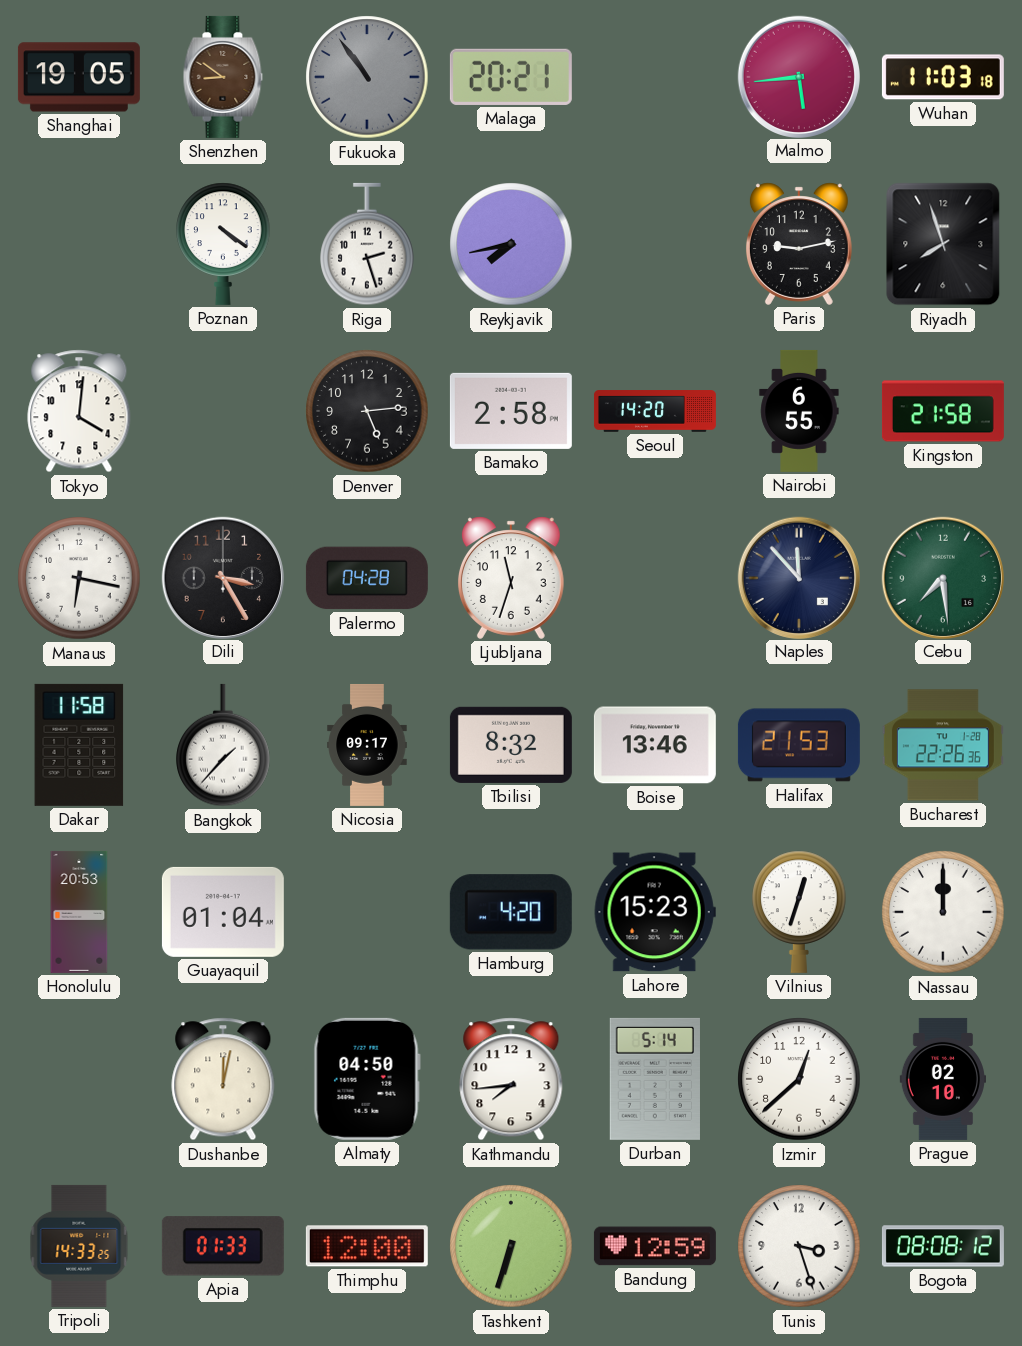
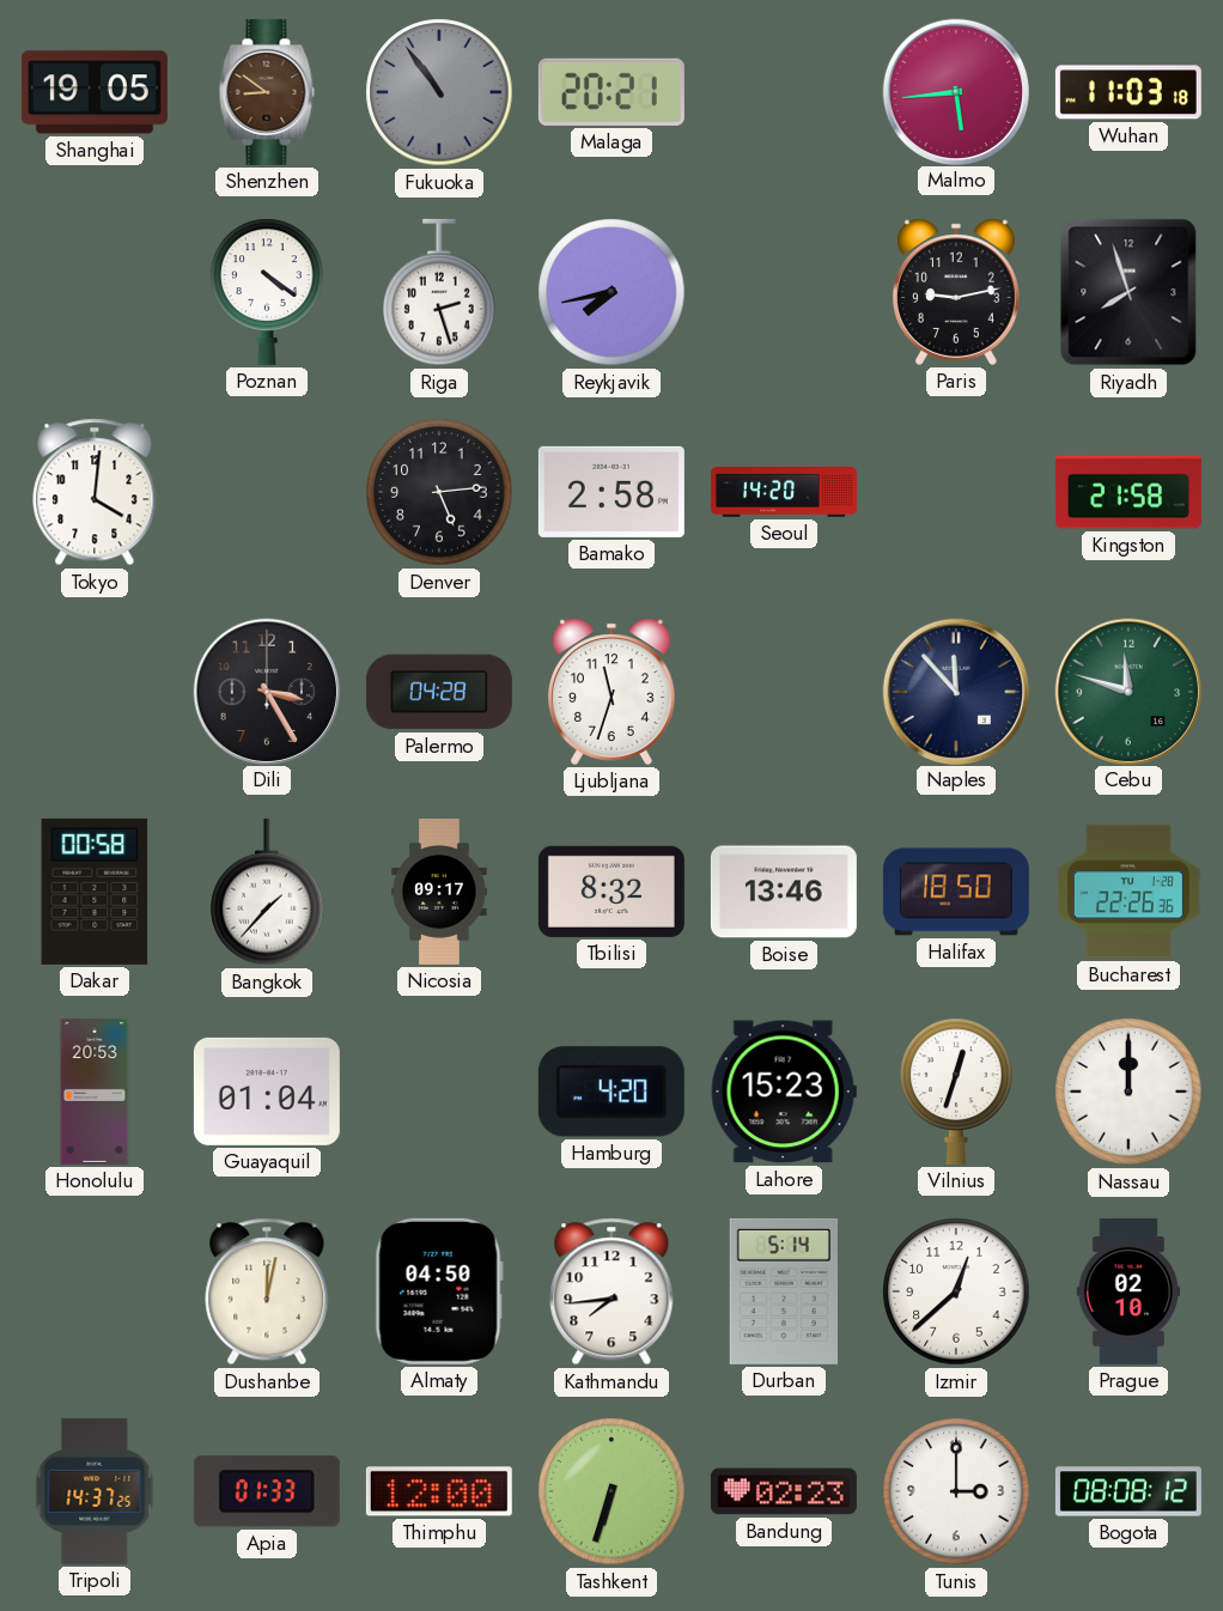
Nairobi: 6:55 -> none (799, 411)
Manaus: 6:17 -> none (79, 578)
Cebu: 7:29 -> 11:48 (1127, 691)
Dakar: 11:58 -> 00:58 (95, 892)
Halifax: 21:53 -> 18:50 (956, 892)
Tripoli: 14:33 -> 14:37 (95, 1491)
Bandung: 12:59 -> 02:23 (784, 1491)
Tunis: 3:27 -> 3:00 (956, 1491)
